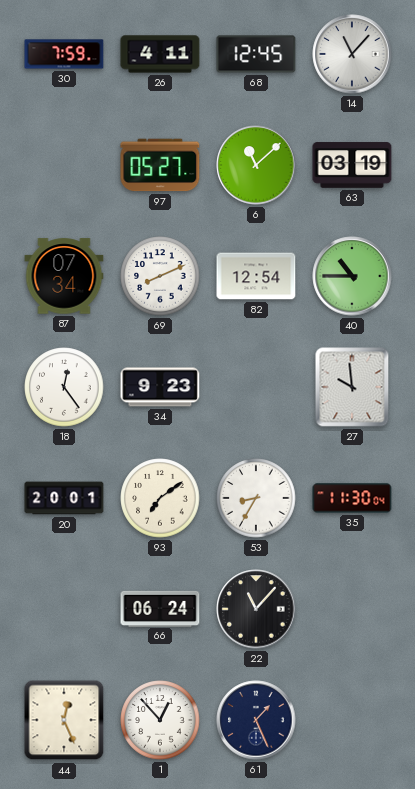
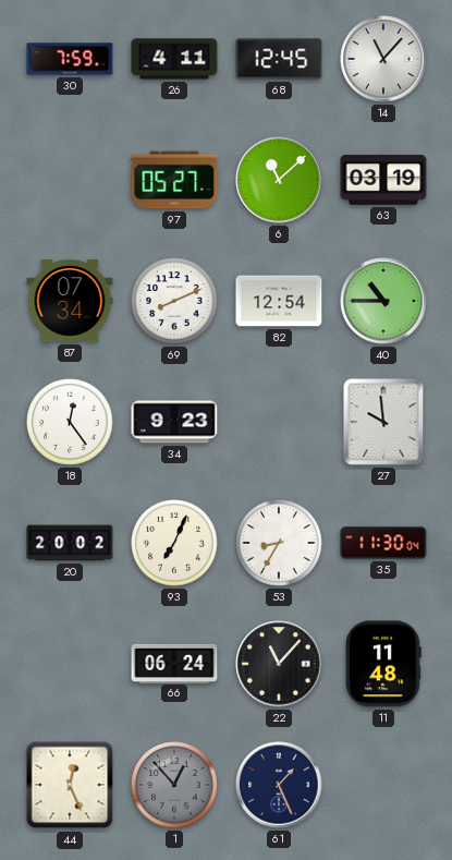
20: 20:01 -> 20:02 (70, 543)
93: 7:09 -> 7:04 (174, 543)
11: none -> 11:48 (384, 664)
1 dial: white -> grey (174, 785)
